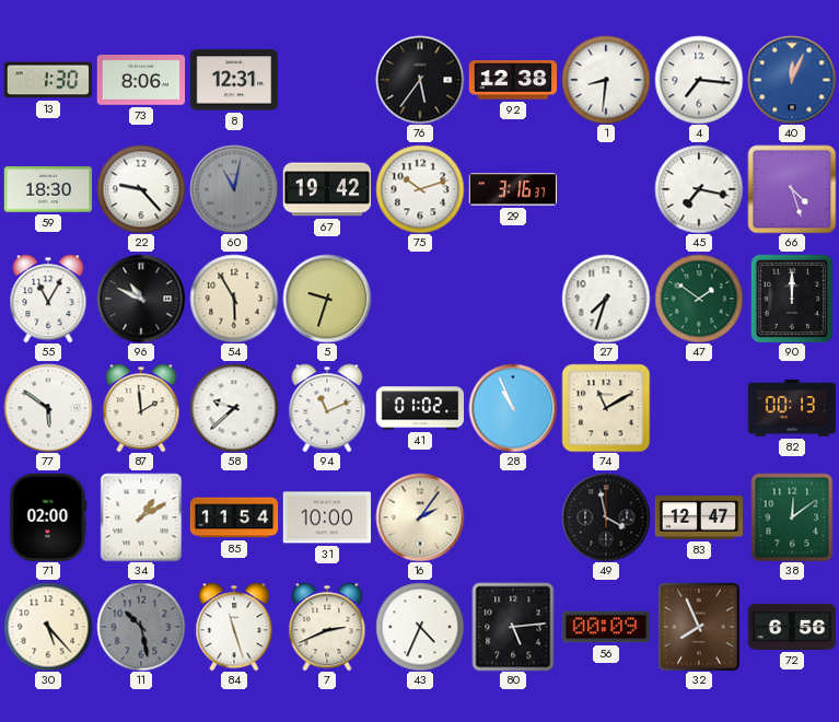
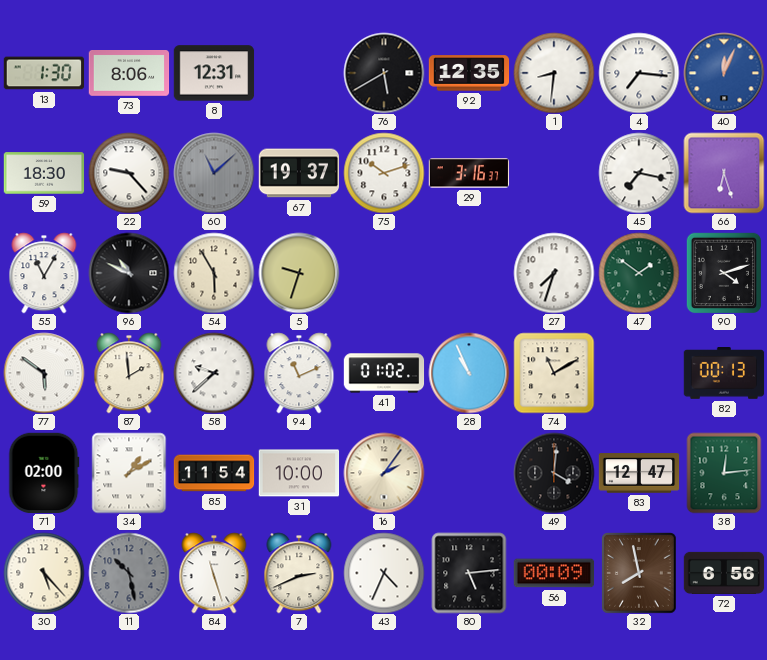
76: 5:36 -> 5:40 (384, 73)
92: 12:38 -> 12:35 (469, 73)
60: 11:02 -> 11:08 (214, 173)
67: 19:42 -> 19:37 (299, 173)
66: 4:27 -> 6:27 (724, 173)
90: 12:00 -> 4:12 (724, 273)
49: 3:58 -> 4:01 (554, 473)
38: 12:09 -> 12:14 (724, 473)
32: 7:56 -> 7:58 (640, 573)
